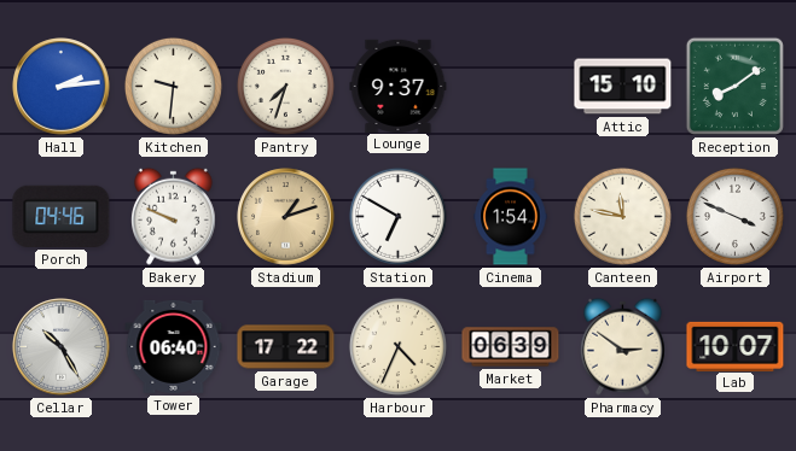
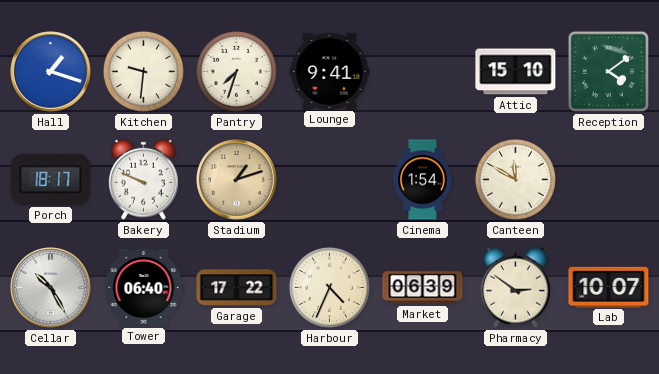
Hall: 2:14 -> 1:18 (51, 72)
Lounge: 9:37 -> 9:41 (330, 71)
Reception: 8:09 -> 4:09 (608, 71)
Porch: 04:46 -> 18:17 (51, 179)
Station: 6:50 -> none (397, 216)
Canteen: 11:47 -> 11:50 (515, 179)
Airport: 3:49 -> none (734, 216)
